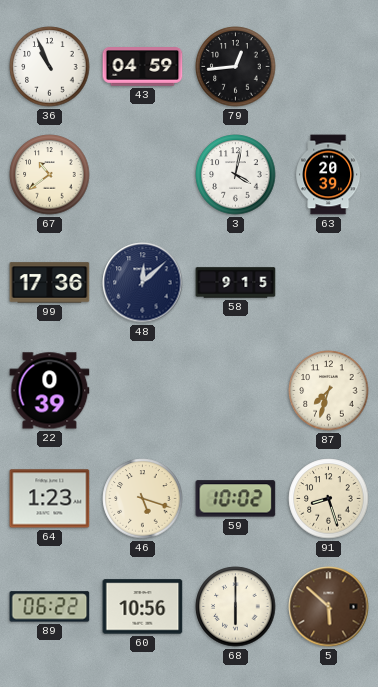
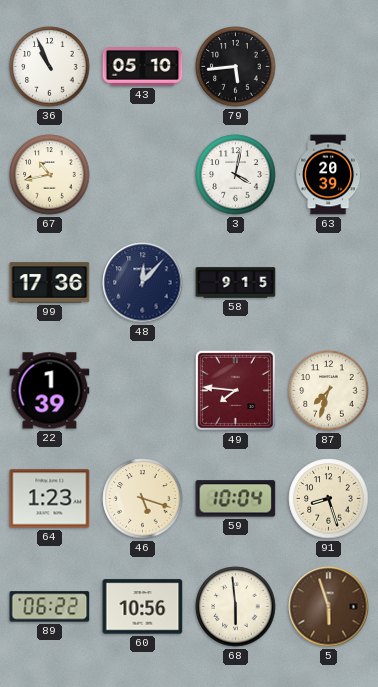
43: 04:59 -> 05:10 (143, 67)
79: 12:44 -> 5:44 (236, 67)
67: 10:39 -> 10:43 (50, 175)
48: 12:08 -> 12:07 (143, 283)
22: 0:39 -> 1:39 (50, 391)
49: none -> 7:46 (235, 390)
59: 10:02 -> 10:04 (236, 499)
68: 6:00 -> 5:59 (236, 607)
5: 5:52 -> 5:57 (329, 607)
